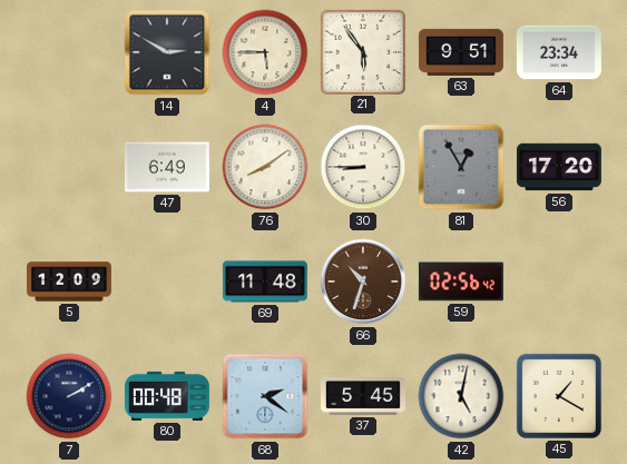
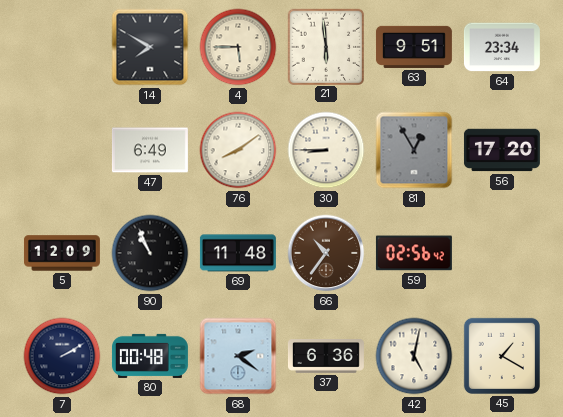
14: 2:50 -> 7:50 (150, 47)
21: 5:54 -> 5:59 (325, 46)
90: none -> 10:56 (150, 253)
66: 10:33 -> 10:36 (326, 253)
37: 5:45 -> 6:36 (326, 357)
